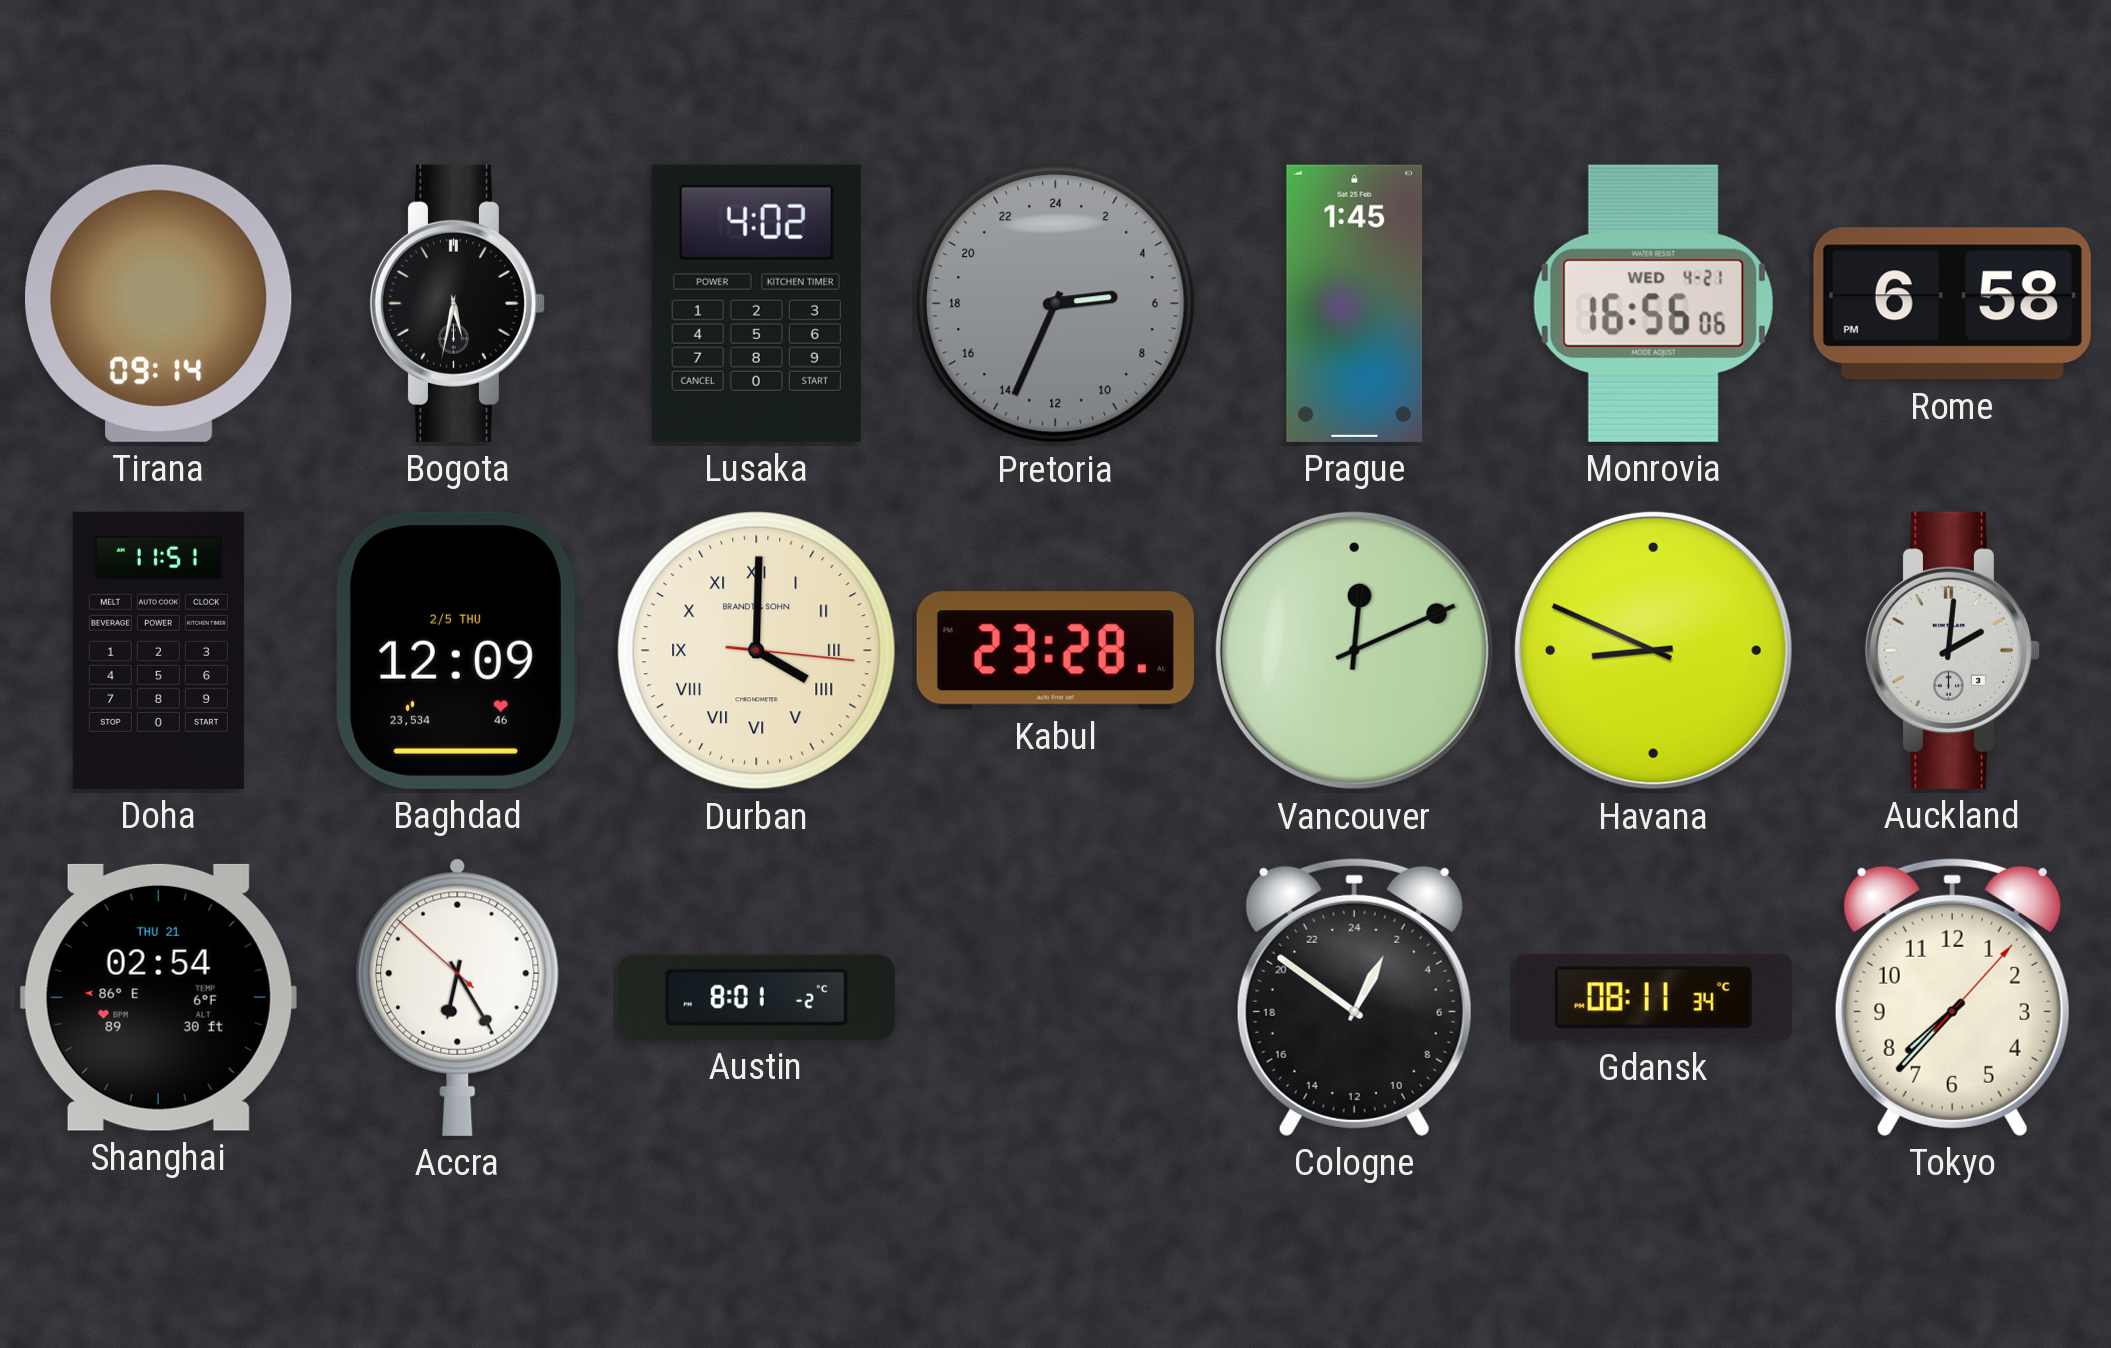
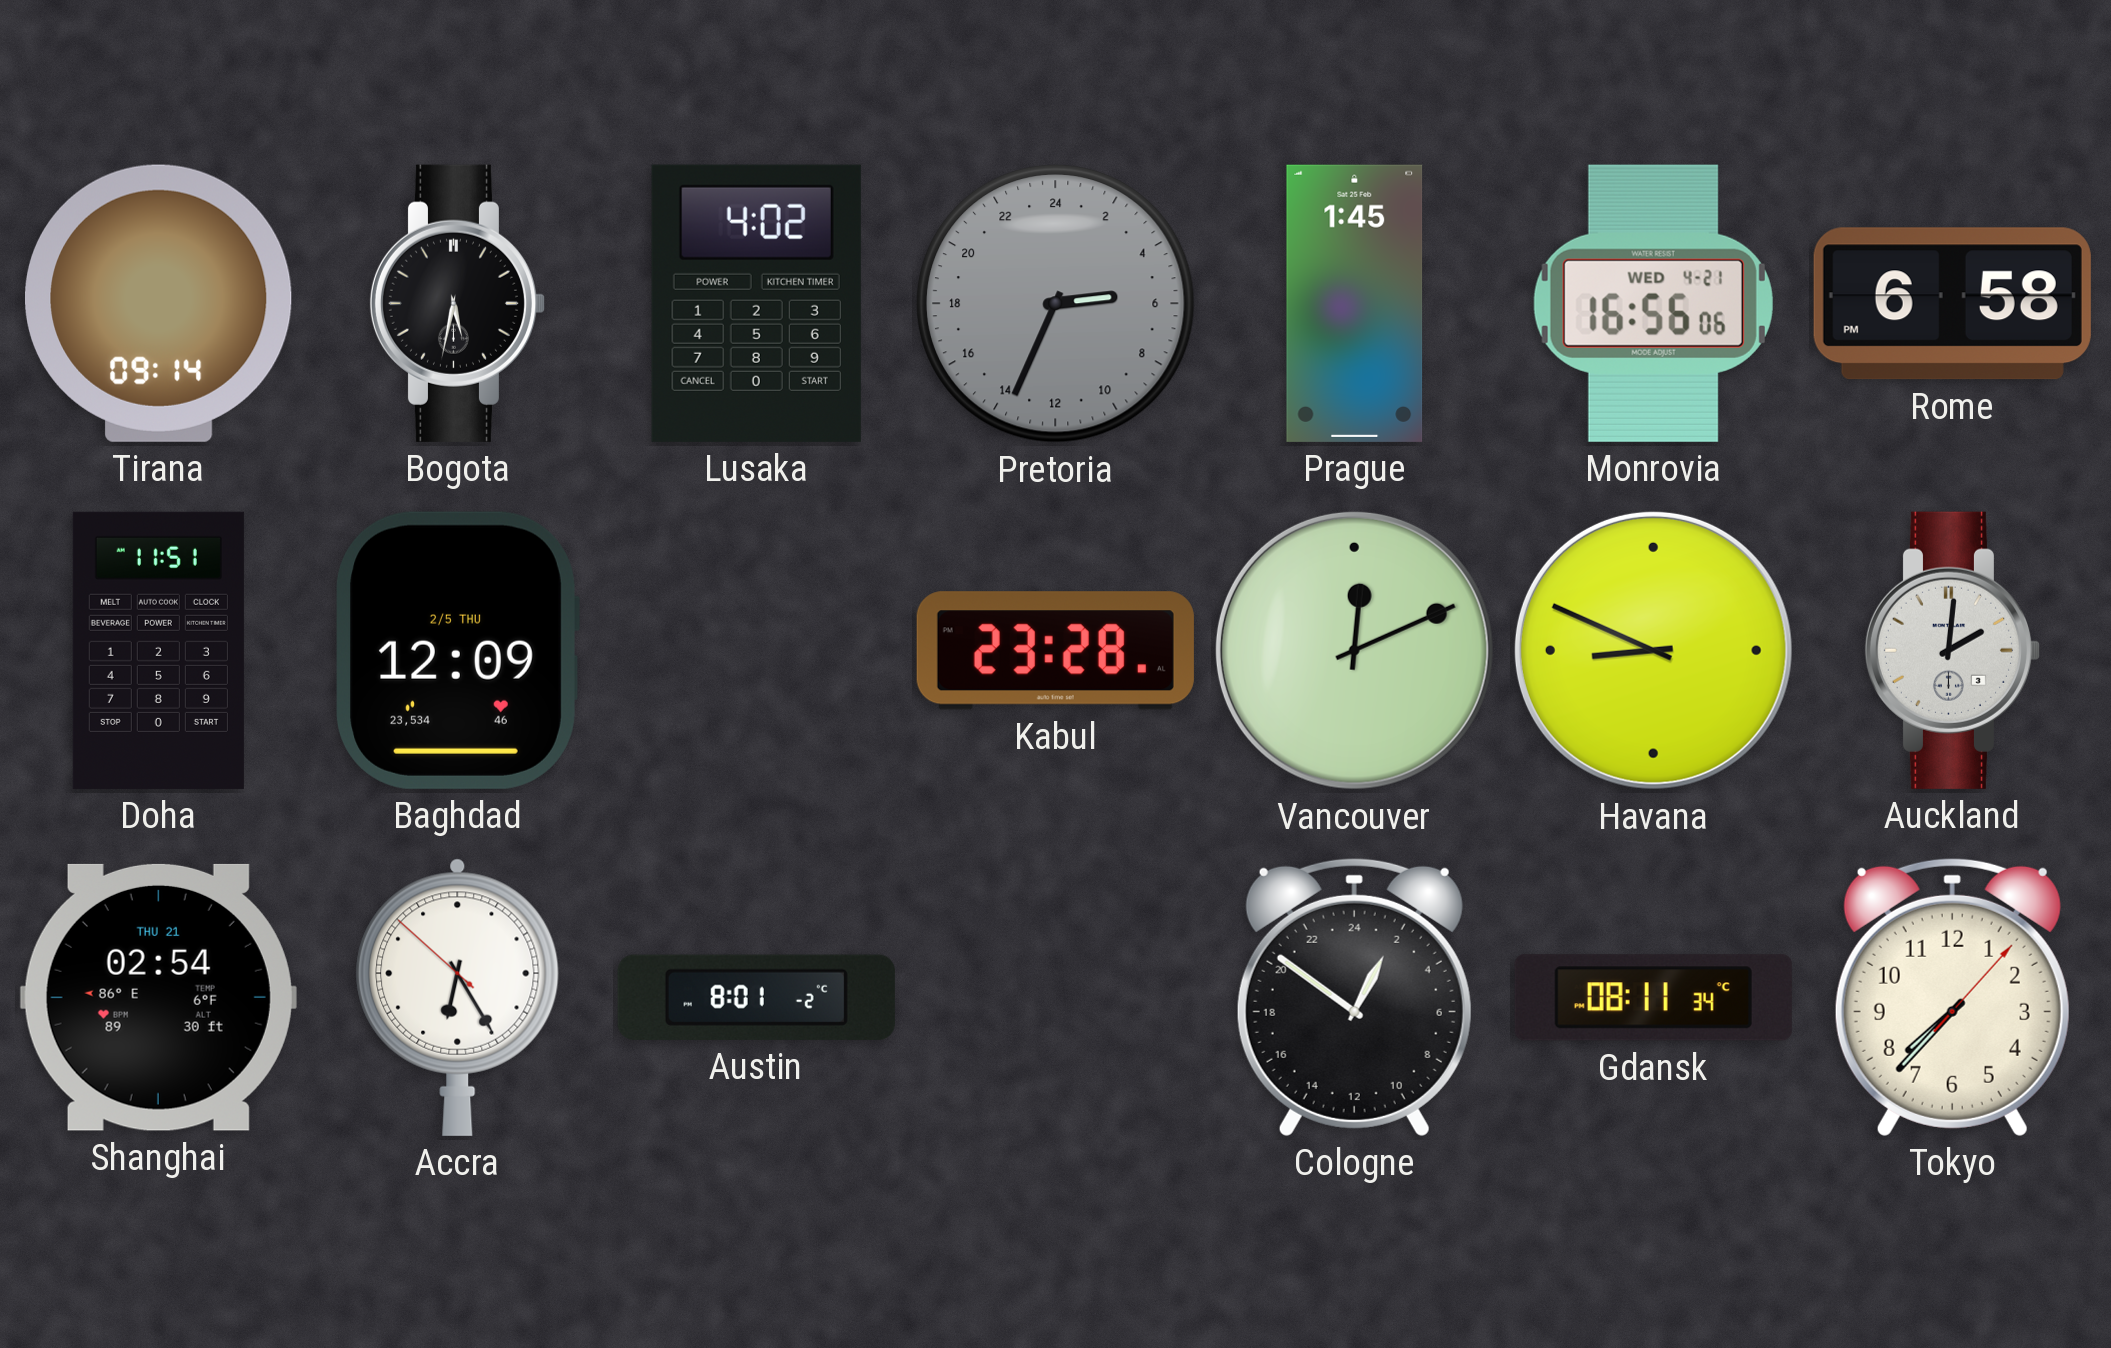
Durban: 4:00 -> none (757, 651)
